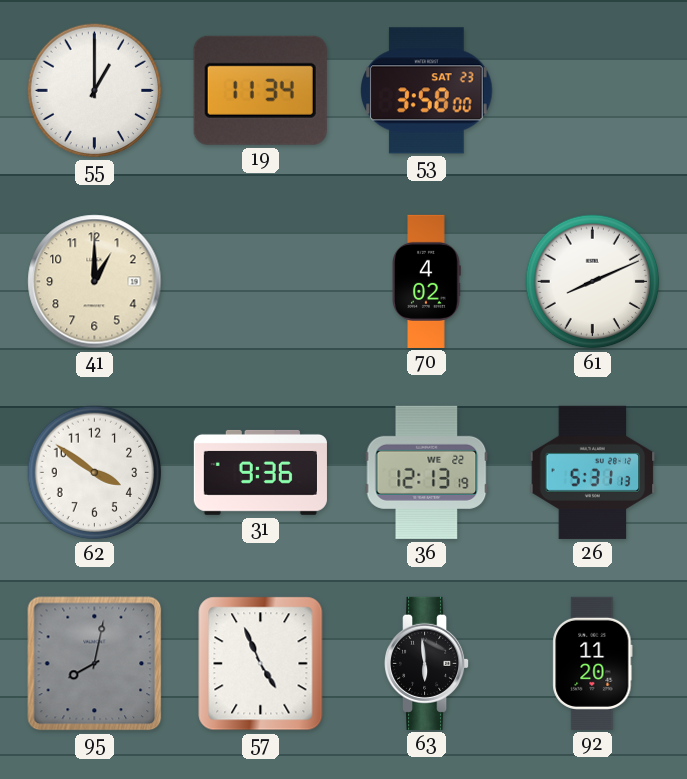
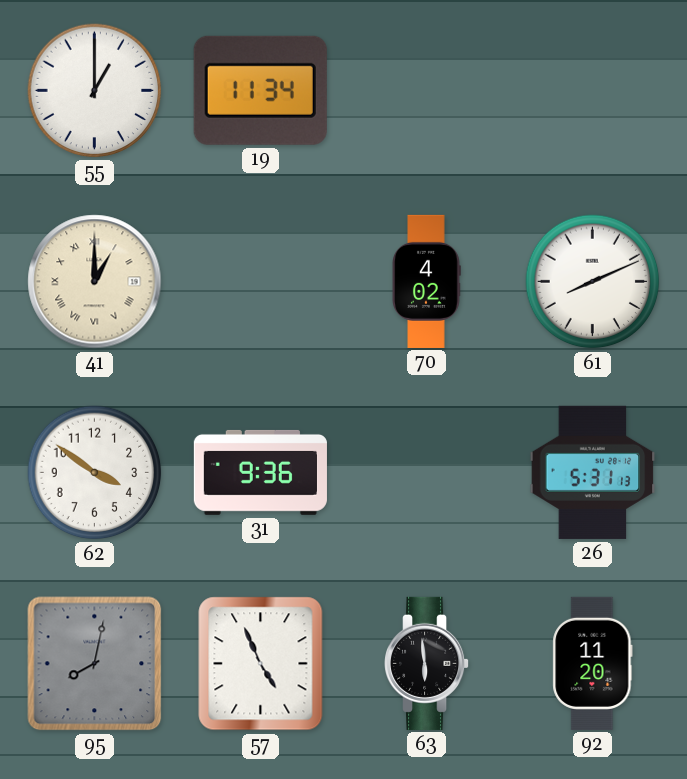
53: 3:58 -> none (427, 91)
41 numerals: Arabic -> Roman (95, 282)
36: 12:13 -> none (427, 472)
